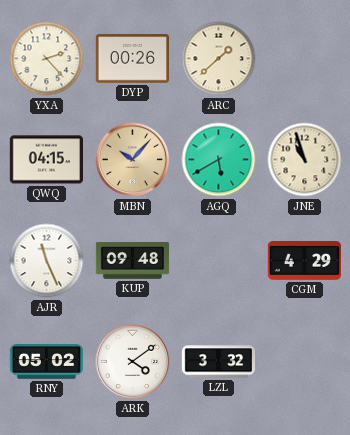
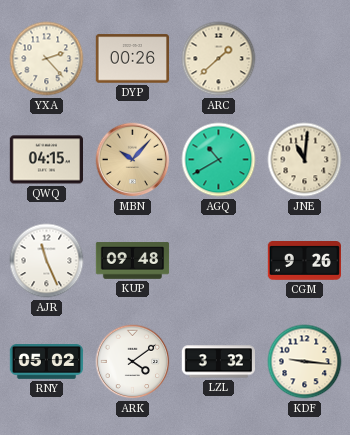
AGQ: 5:40 -> 10:40 (219, 160)
JNE: 10:57 -> 11:01 (305, 160)
CGM: 4:29 -> 9:26 (304, 261)
KDF: none -> 9:16 (305, 362)
